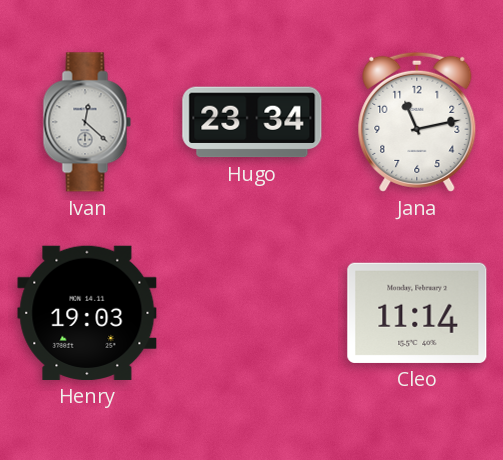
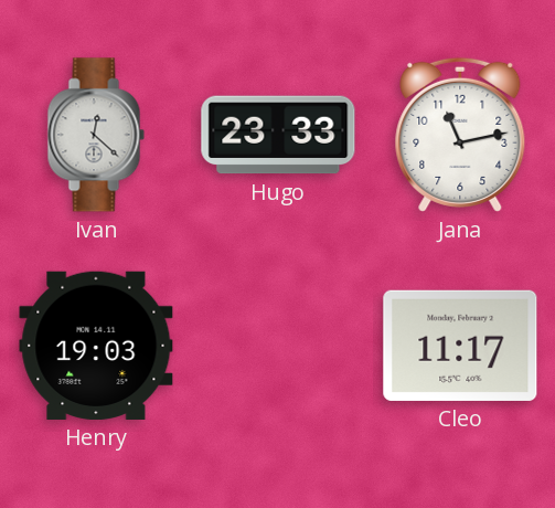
Hugo: 23:34 -> 23:33 (278, 135)
Cleo: 11:14 -> 11:17 (460, 346)
